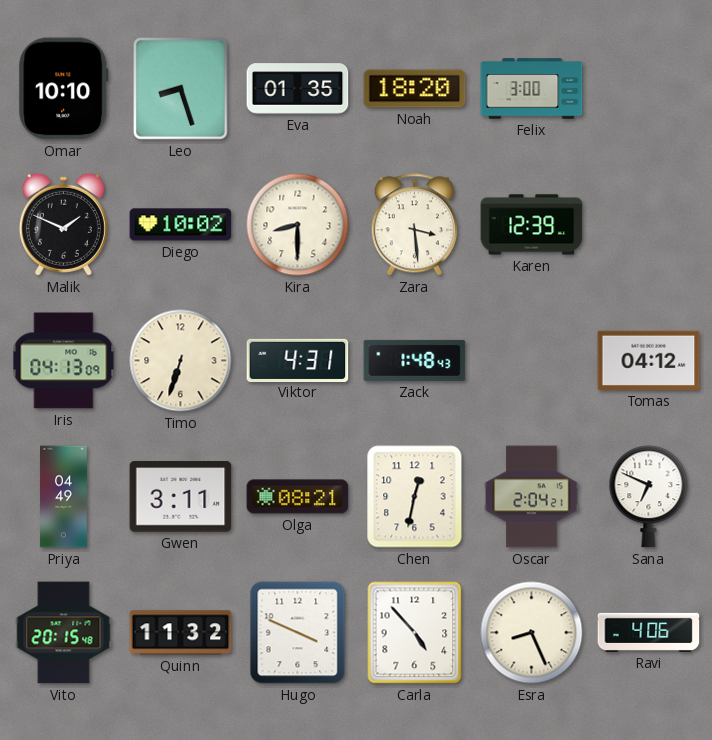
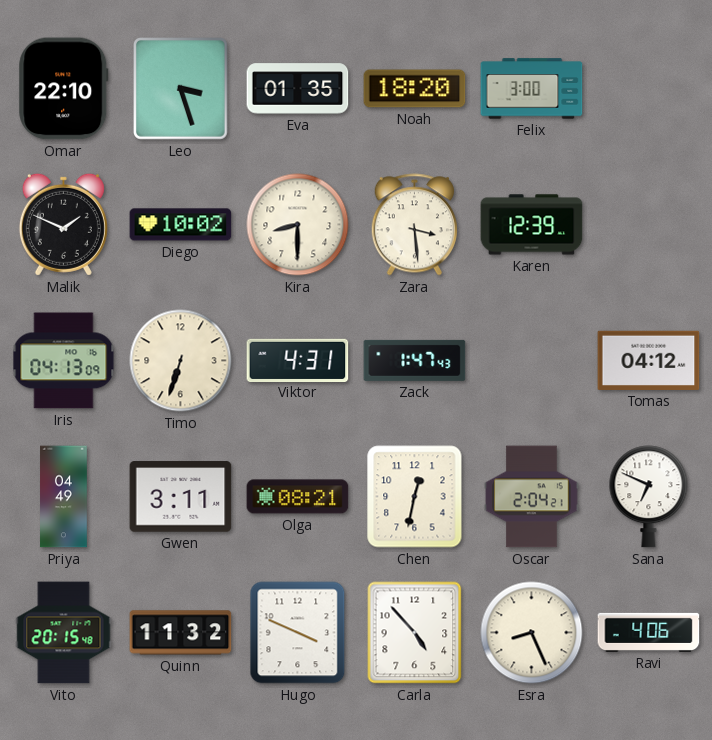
Omar: 10:10 -> 22:10 (64, 89)
Leo: 8:27 -> 3:27 (181, 89)
Zack: 1:48 -> 1:47 (415, 360)
